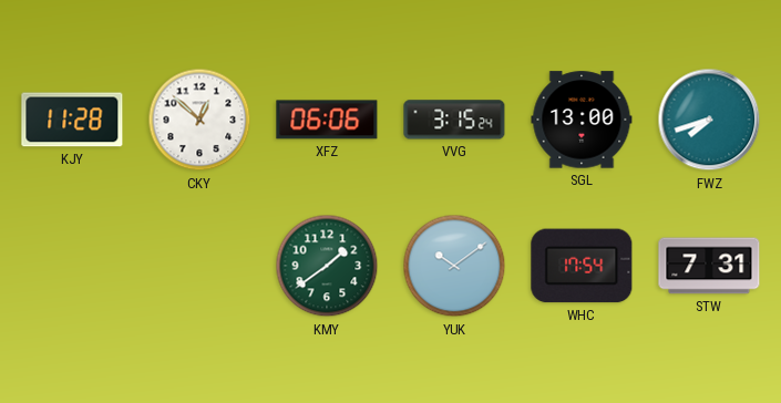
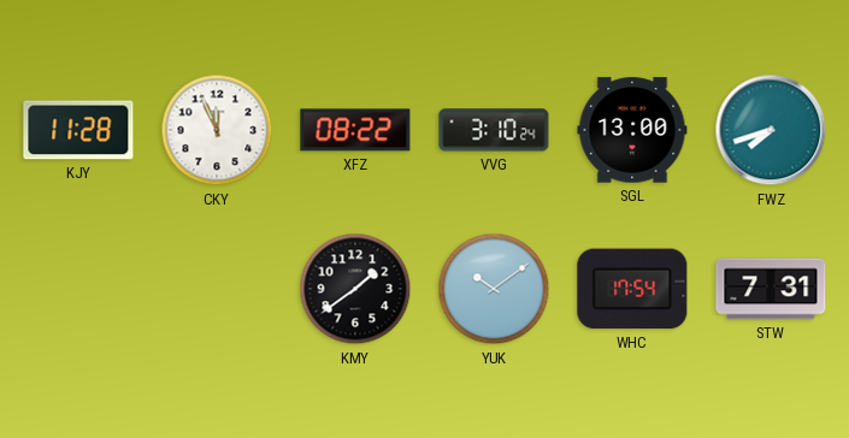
CKY: 12:52 -> 11:56 (217, 130)
XFZ: 06:06 -> 08:22 (355, 130)
VVG: 3:15 -> 3:10 (494, 130)
KMY dial: green -> black (355, 289)
